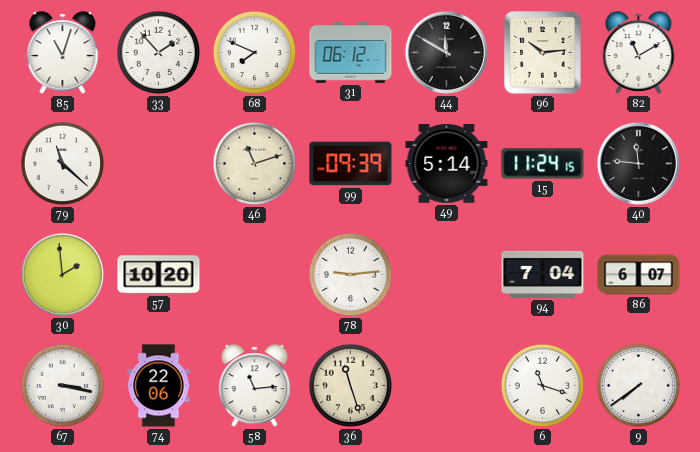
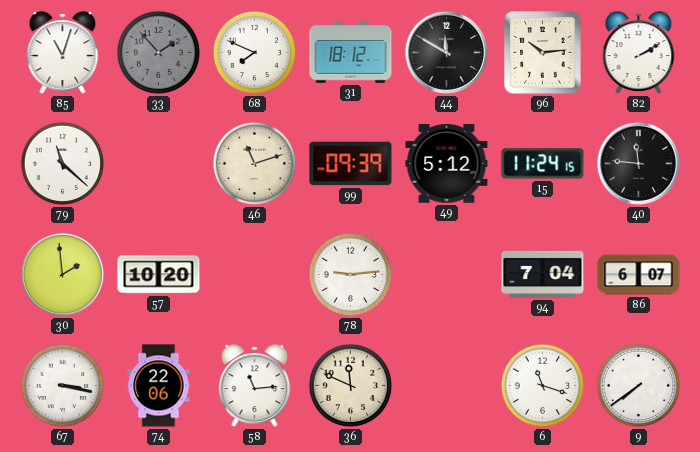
33 dial: white -> grey (159, 53)
31: 06:12 -> 18:12 (351, 53)
82: 11:10 -> 2:10 (639, 53)
49: 5:14 -> 5:12 (447, 164)
36: 11:27 -> 11:49 (351, 386)
